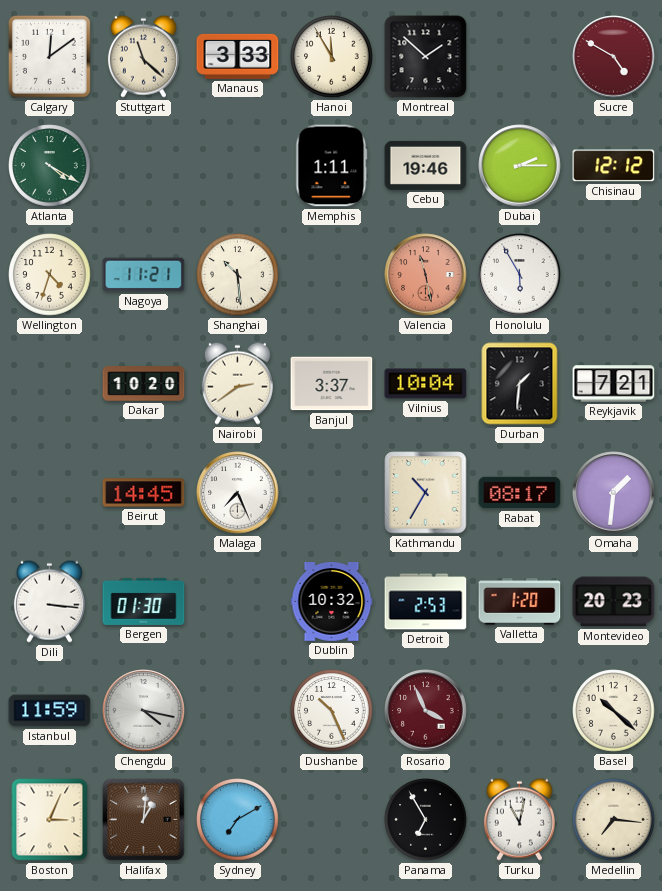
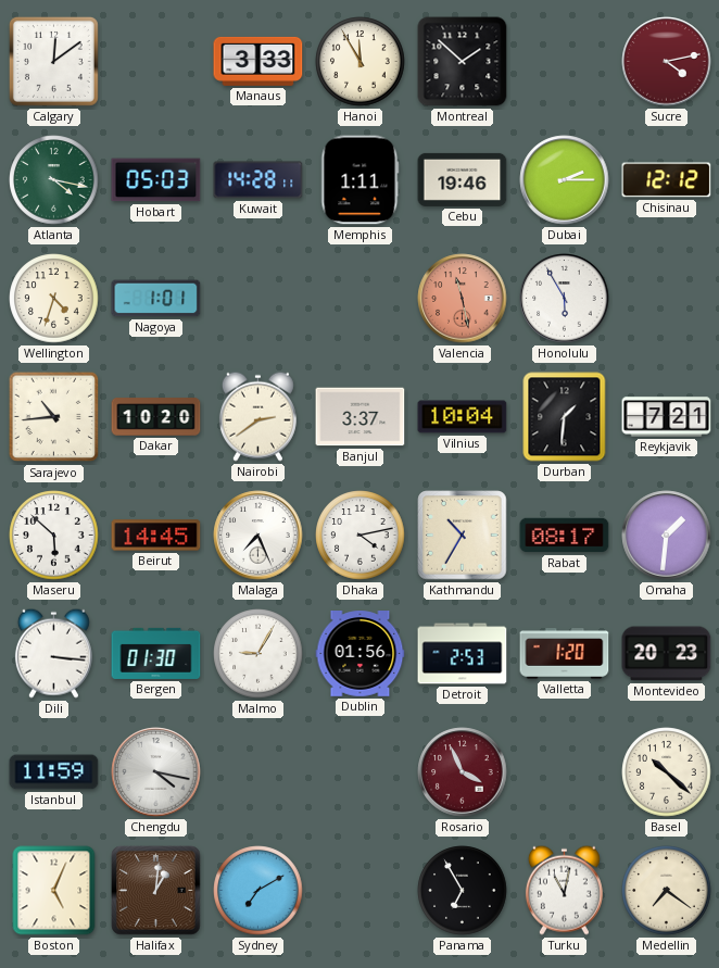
Stuttgart: 11:22 -> none (143, 56)
Sucre: 4:50 -> 4:13 (667, 62)
Atlanta: 4:20 -> 4:17 (54, 180)
Hobart: none -> 05:03 (156, 180)
Kuwait: none -> 14:28 (258, 180)
Nagoya: 11:21 -> 1:01 (156, 299)
Shanghai: 10:29 -> none (238, 275)
Sarajevo: none -> 10:44 (54, 417)
Maseru: none -> 5:52 (54, 536)
Dhaka: none -> 4:13 (361, 536)
Malmo: none -> 9:05 (258, 654)
Dublin: 10:32 -> 01:56 (361, 654)
Dushanbe: 10:26 -> none (332, 711)
Boston: 3:04 -> 5:04 (54, 891)
Medellin: 7:16 -> 7:21 (667, 891)
